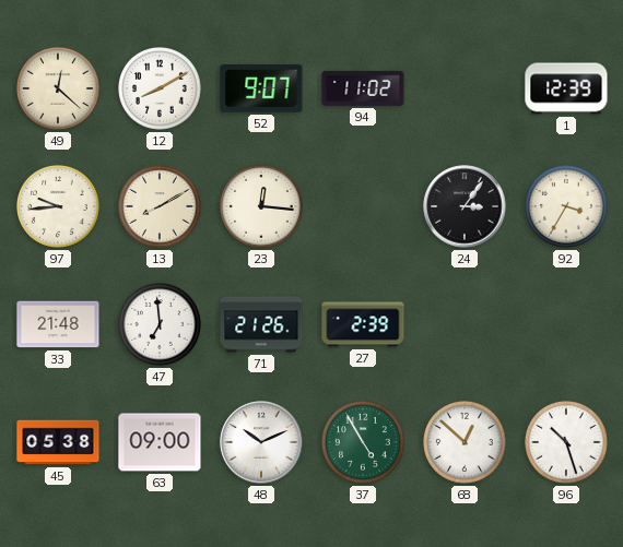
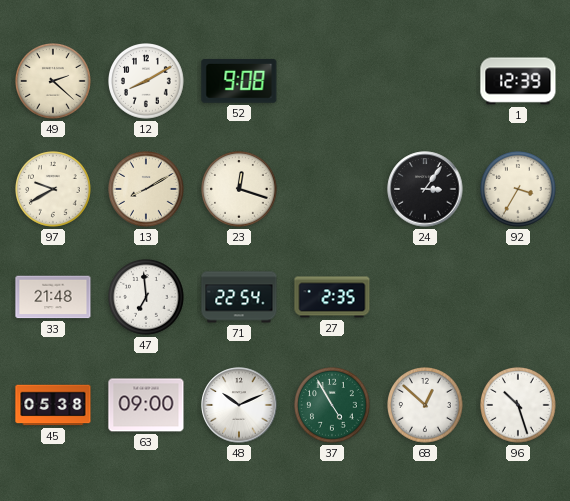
49: 12:22 -> 2:22 (54, 82)
52: 9:07 -> 9:08 (239, 81)
94: 11:02 -> none (363, 88)
97: 9:44 -> 9:40 (54, 190)
23: 12:16 -> 12:18 (240, 190)
71: 21:26 -> 22:54 (239, 297)
27: 2:39 -> 2:35 (332, 297)
